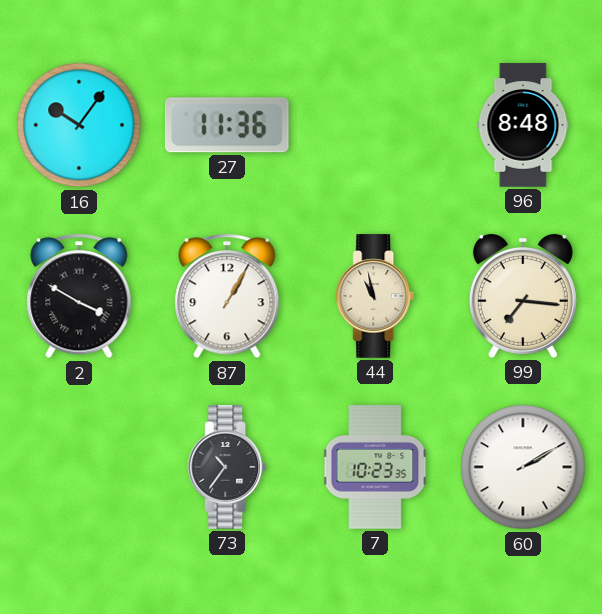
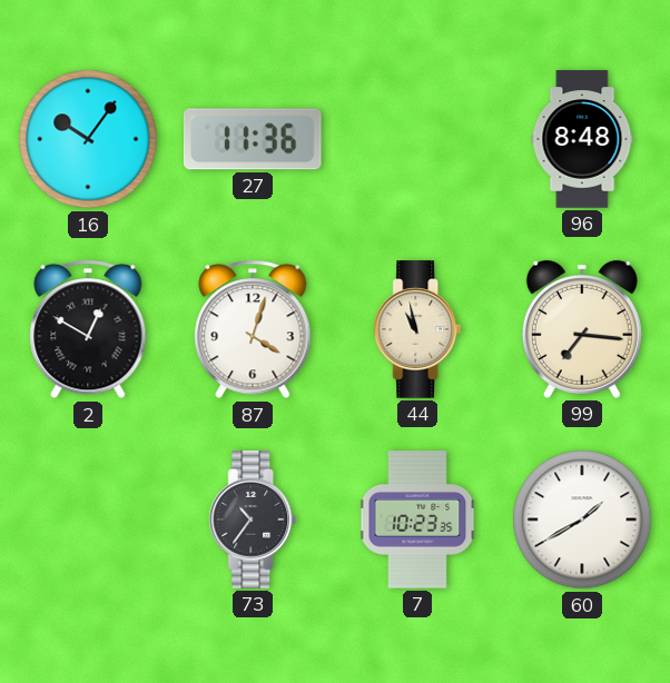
2: 3:50 -> 12:50 (88, 329)
87: 1:05 -> 4:03 (253, 329)
60: 2:10 -> 1:40 (582, 519)
